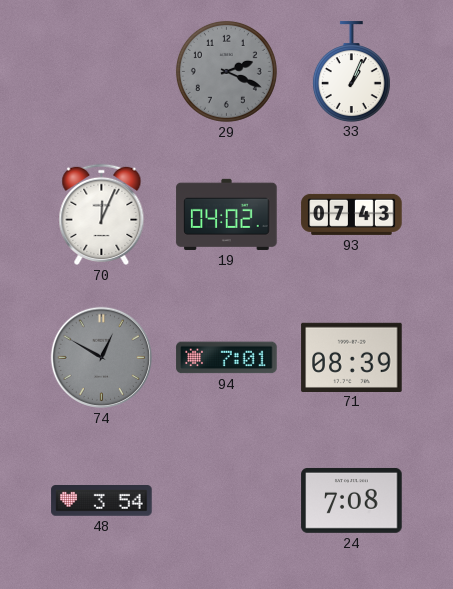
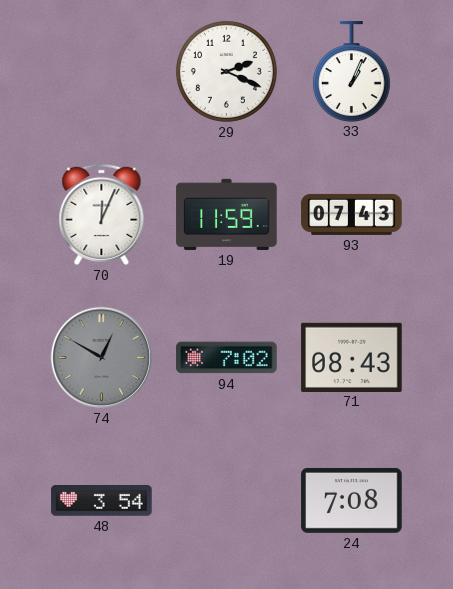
29 dial: grey -> white (226, 71)
19: 04:02 -> 11:59 (227, 214)
94: 7:01 -> 7:02 (227, 358)
71: 08:39 -> 08:43 (352, 357)
